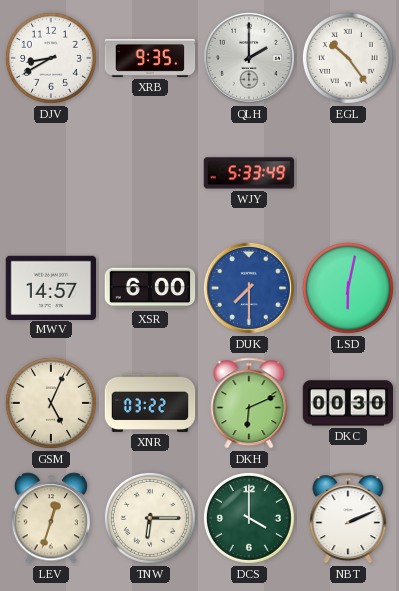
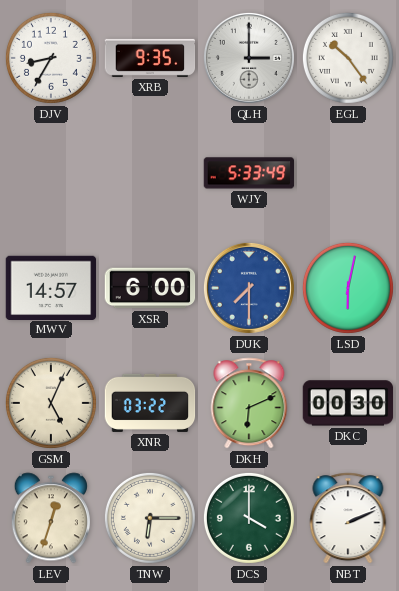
DJV: 8:40 -> 8:35 (51, 58)
QLH: 2:00 -> 3:00 (249, 58)
